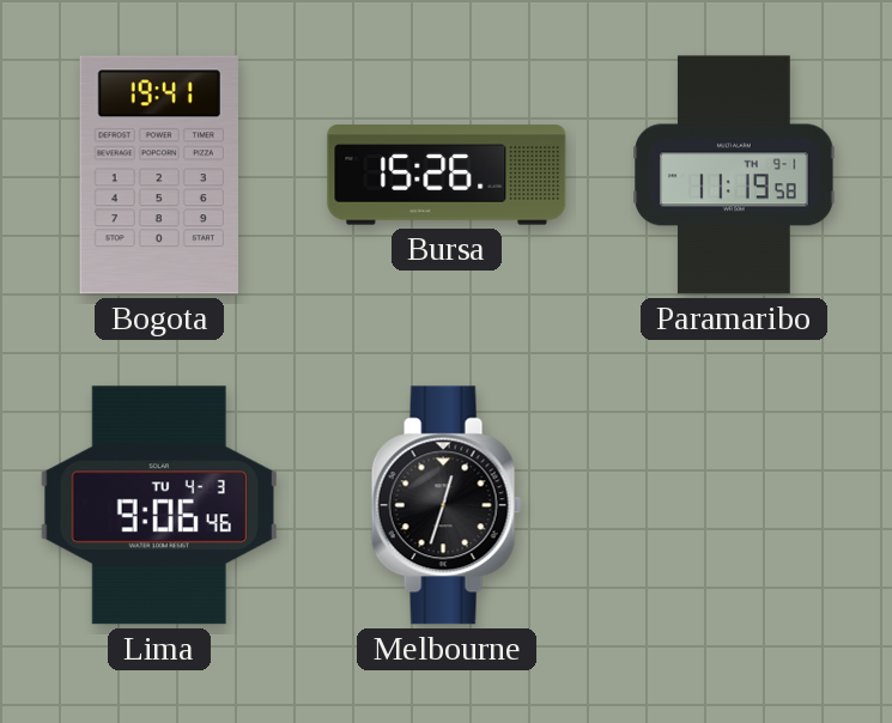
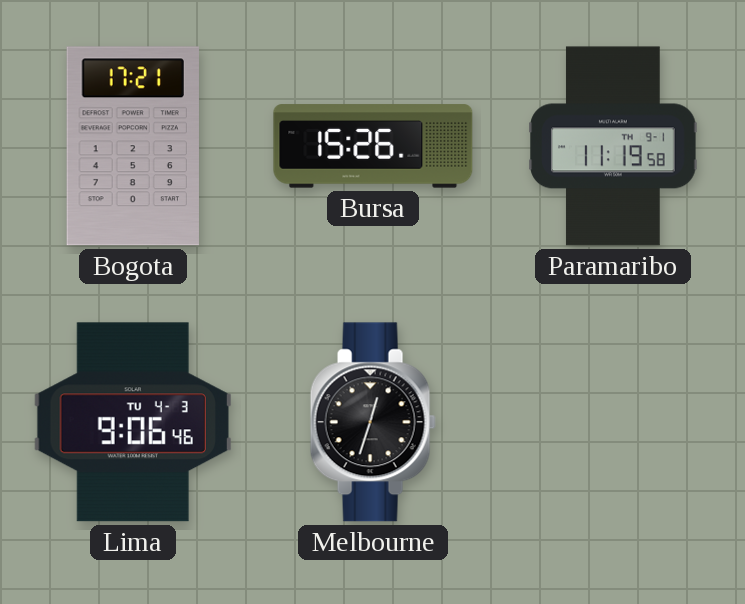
Bogota: 19:41 -> 17:21 (133, 146)
